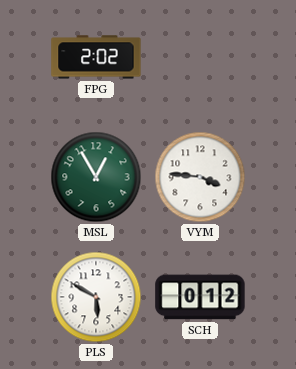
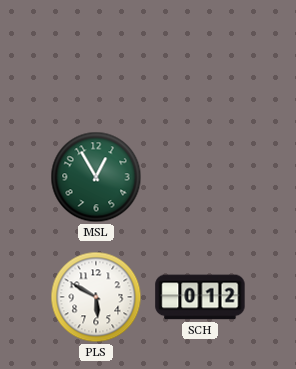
FPG: 2:02 -> none (96, 57)
VYM: 3:46 -> none (200, 177)
